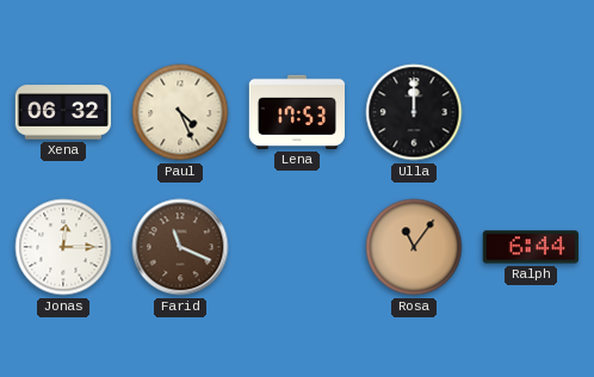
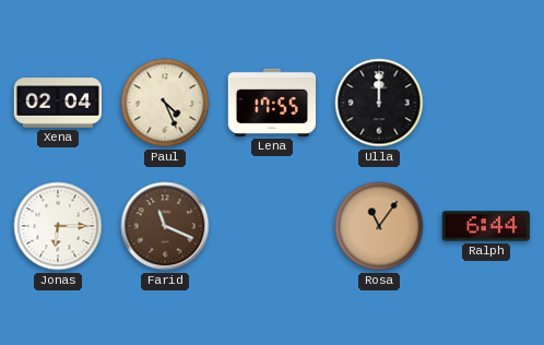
Xena: 06:32 -> 02:04 (58, 103)
Lena: 17:53 -> 17:55 (271, 103)
Jonas: 12:15 -> 6:15 (58, 226)
